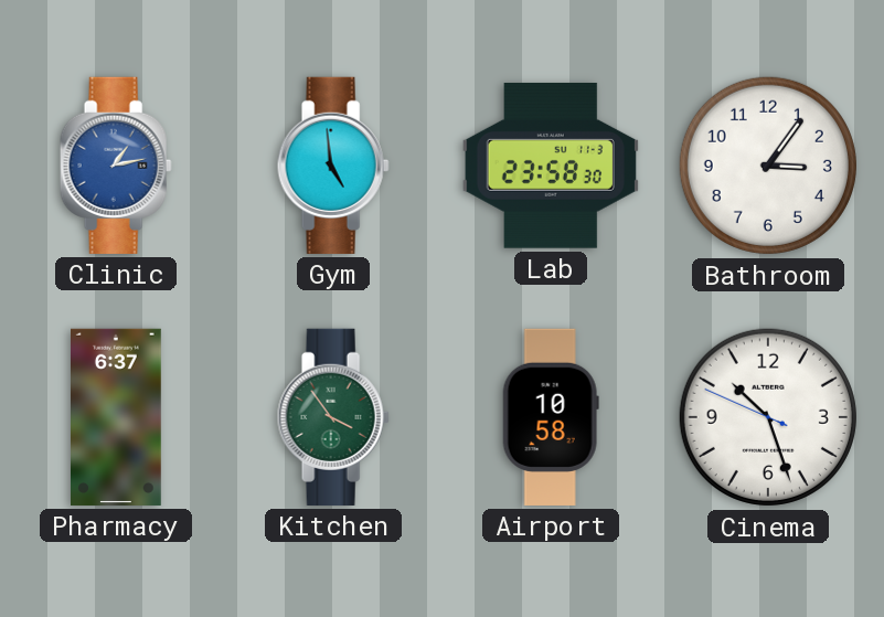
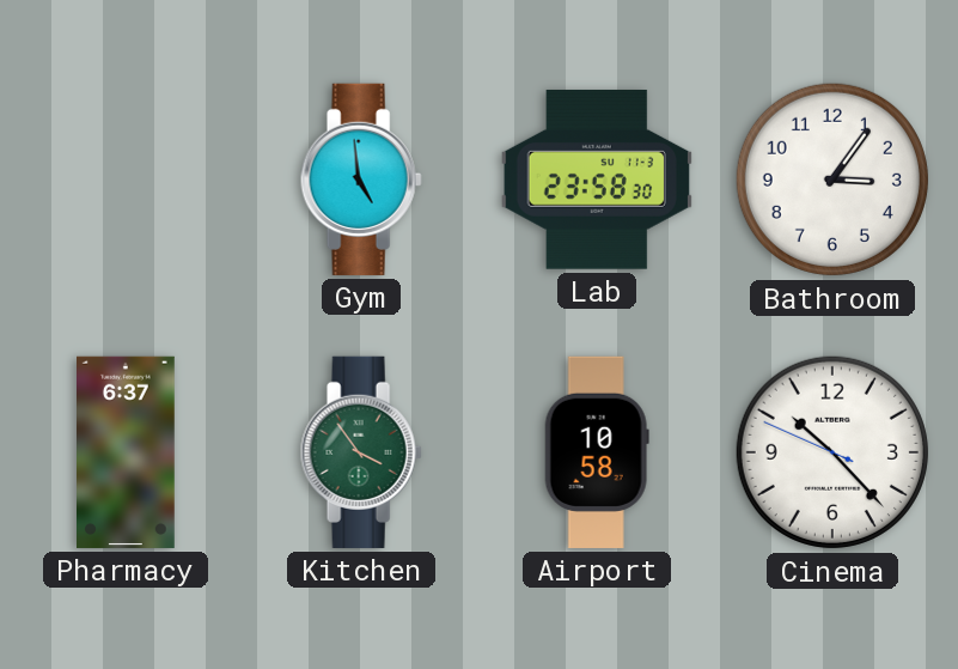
Clinic: 1:13 -> none (116, 166)
Cinema: 10:26 -> 10:22 (832, 452)
